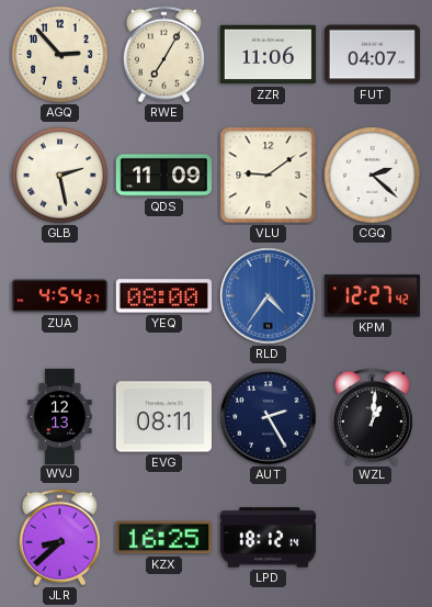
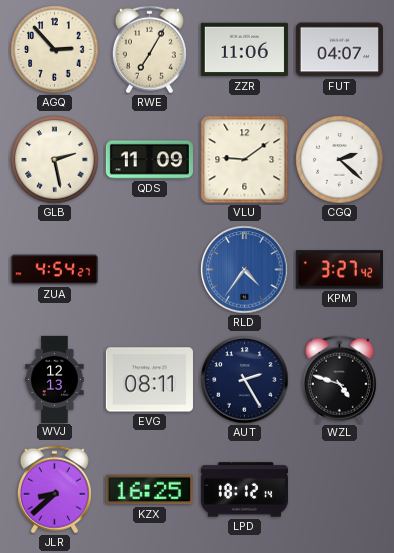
YEQ: 08:00 -> none (163, 296)
KPM: 12:27 -> 3:27 (339, 270)
WZL: 1:01 -> 4:48 (339, 380)
